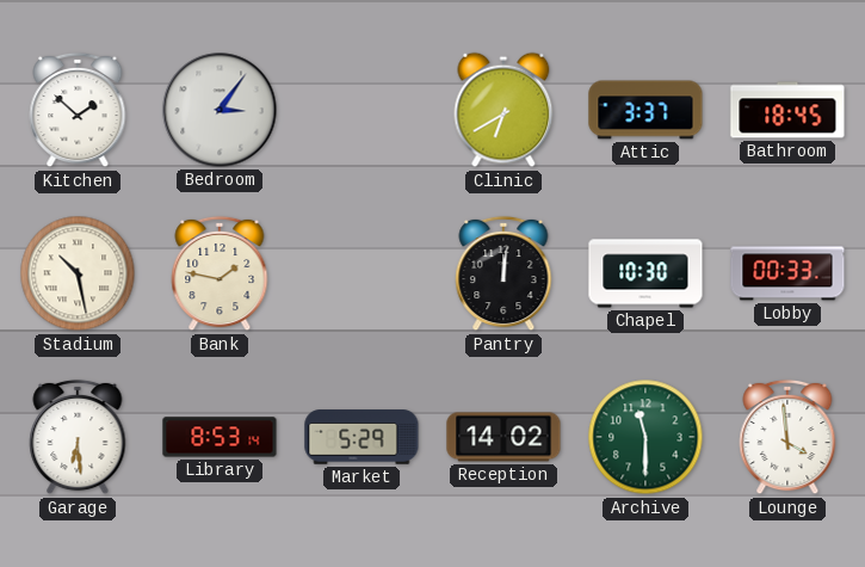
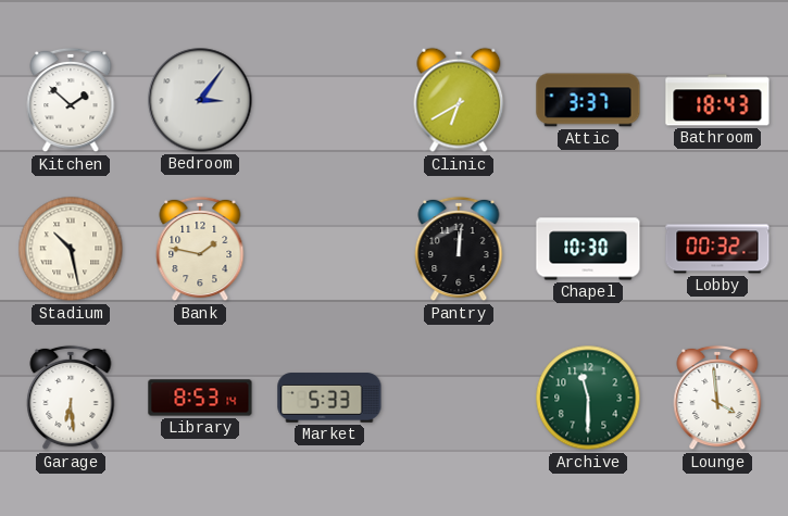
Bathroom: 18:45 -> 18:43 (717, 100)
Lobby: 00:33 -> 00:32 (717, 249)
Market: 5:29 -> 5:33 (329, 398)
Reception: 14:02 -> none (503, 437)
